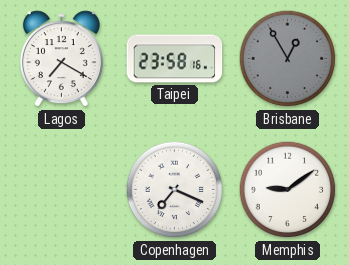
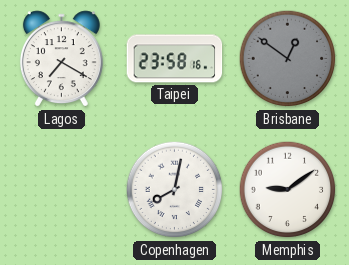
Brisbane: 12:55 -> 12:51 (288, 59)
Copenhagen: 7:19 -> 8:02 (175, 190)
